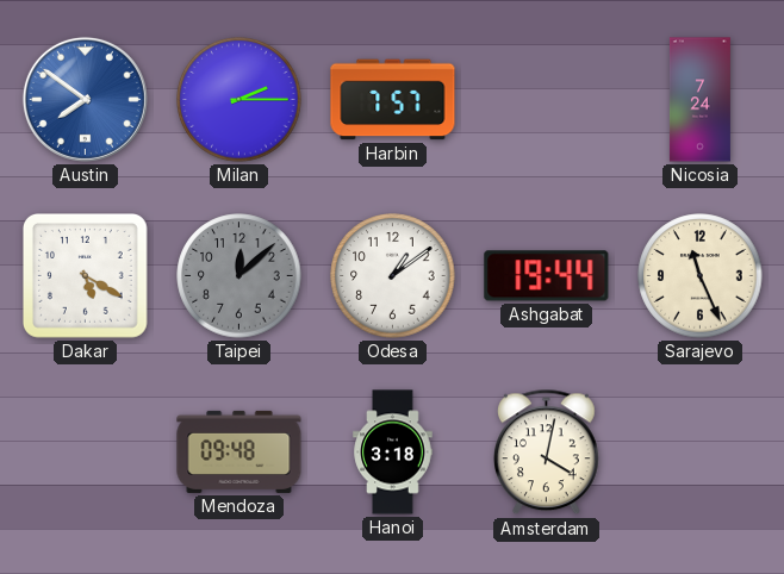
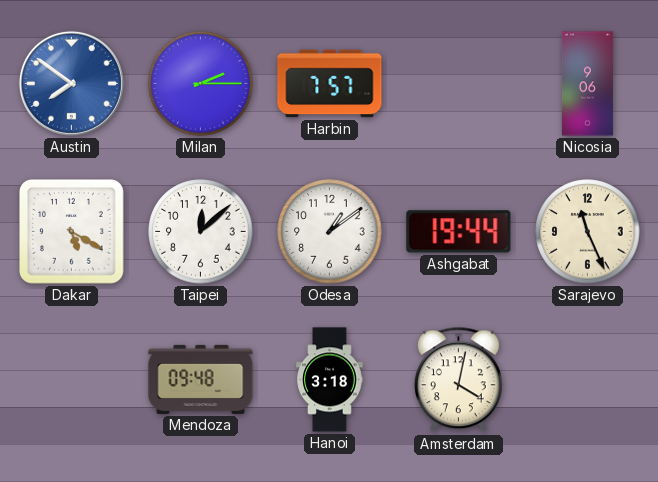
Nicosia: 7:24 -> 9:06 (587, 84)
Taipei dial: grey -> white (201, 232)
